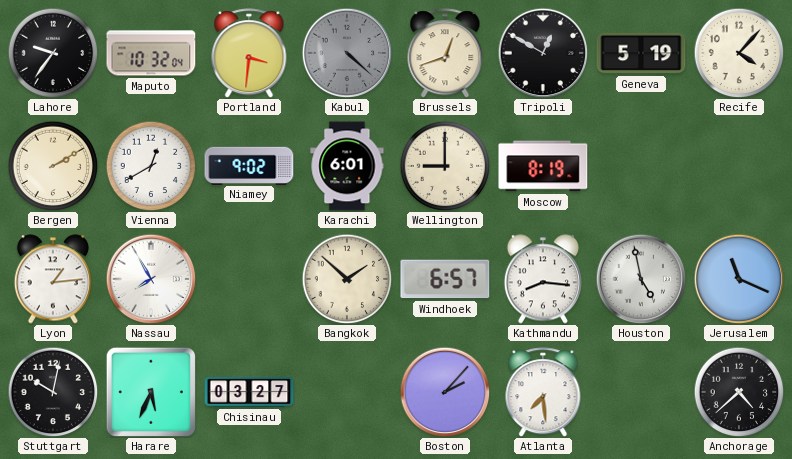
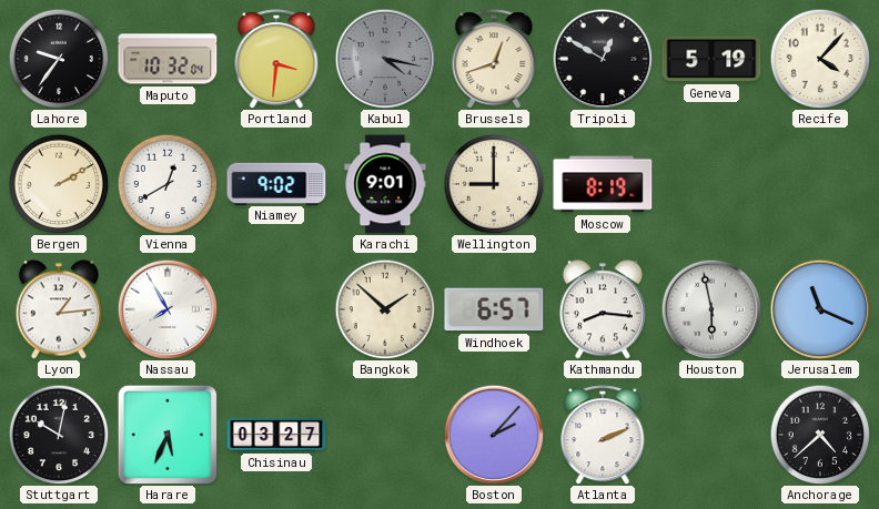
Kabul: 4:22 -> 4:17 (385, 59)
Karachi: 6:01 -> 9:01 (385, 184)
Houston: 4:58 -> 5:58 (711, 309)
Atlanta: 7:29 -> 2:11 (603, 435)
